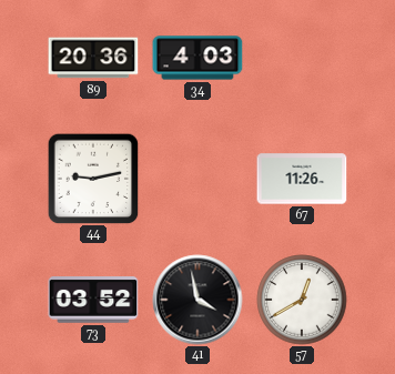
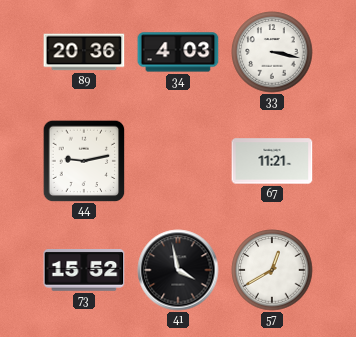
33: none -> 3:17 (272, 52)
67: 11:26 -> 11:21 (272, 161)
73: 03:52 -> 15:52 (84, 271)
